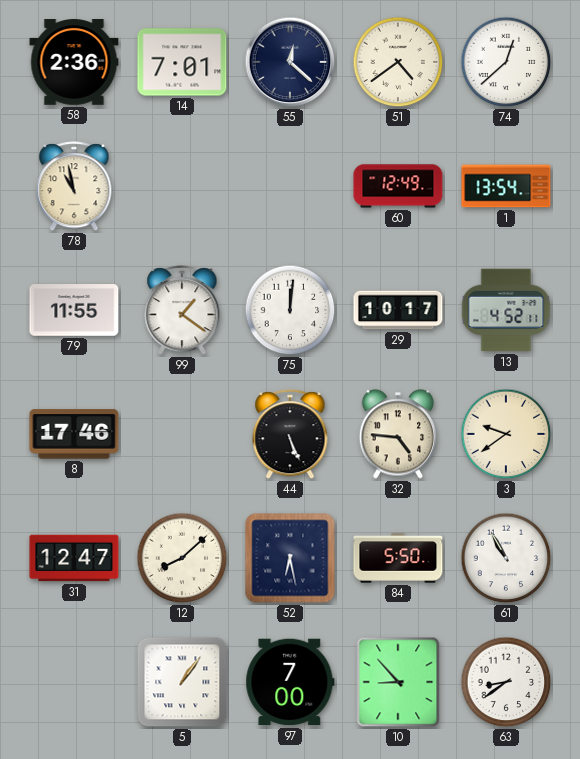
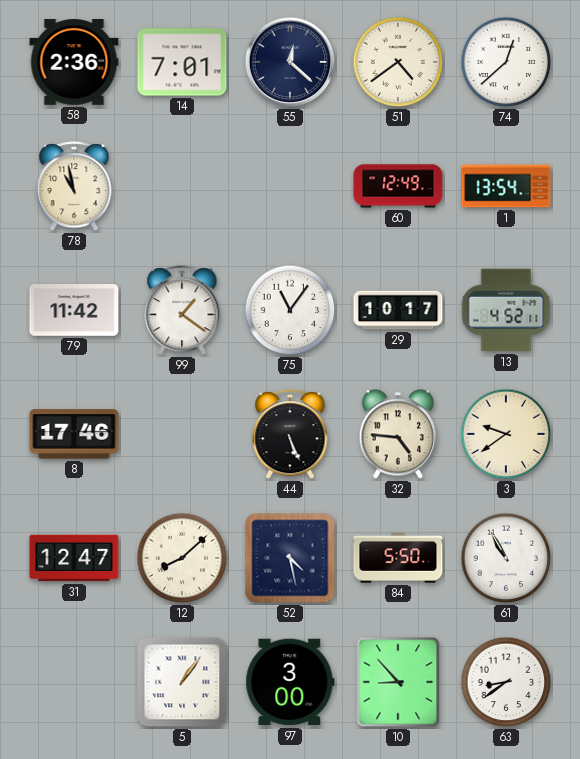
79: 11:55 -> 11:42 (74, 311)
75: 12:01 -> 11:06 (290, 310)
52: 6:28 -> 4:28 (290, 558)
97: 7:00 -> 3:00 (290, 682)
